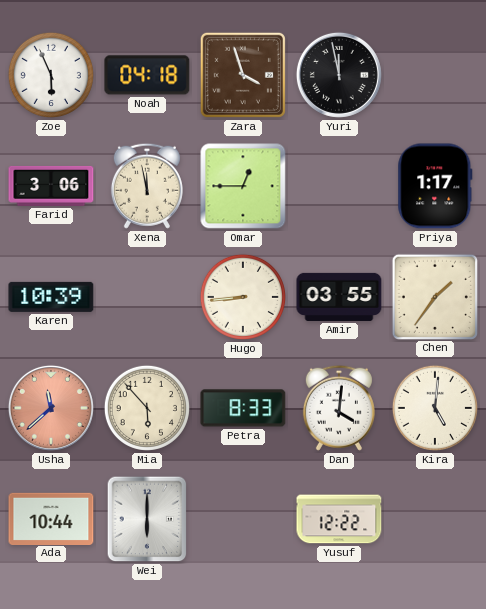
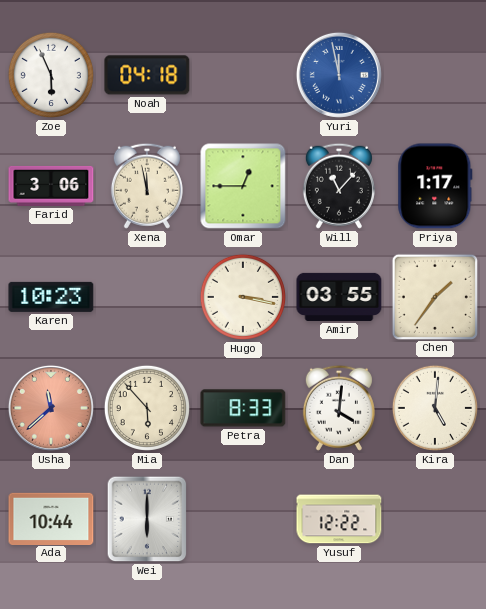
Zara: 3:57 -> none (243, 75)
Yuri dial: black -> blue (339, 75)
Will: none -> 11:07 (339, 186)
Karen: 10:39 -> 10:23 (51, 297)
Hugo: 8:44 -> 3:17 (243, 297)
